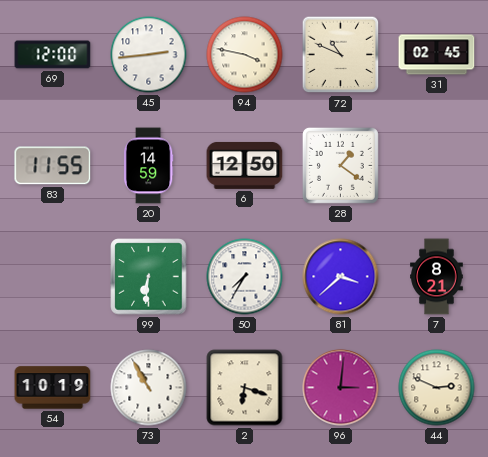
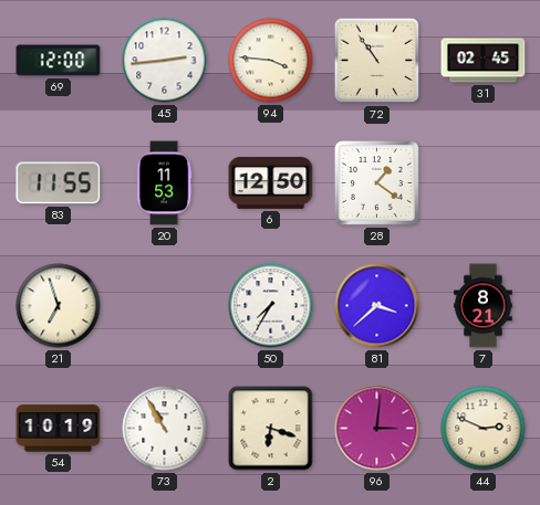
94: 3:47 -> 3:46 (271, 61)
72: 10:49 -> 10:54 (377, 61)
20: 14:59 -> 11:53 (164, 183)
21: none -> 6:57 (59, 306)
99: 6:31 -> none (149, 277)
